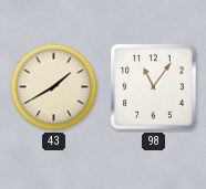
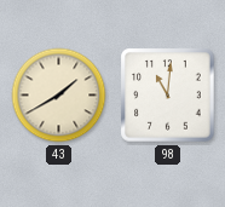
98: 11:06 -> 11:01 (168, 96)
